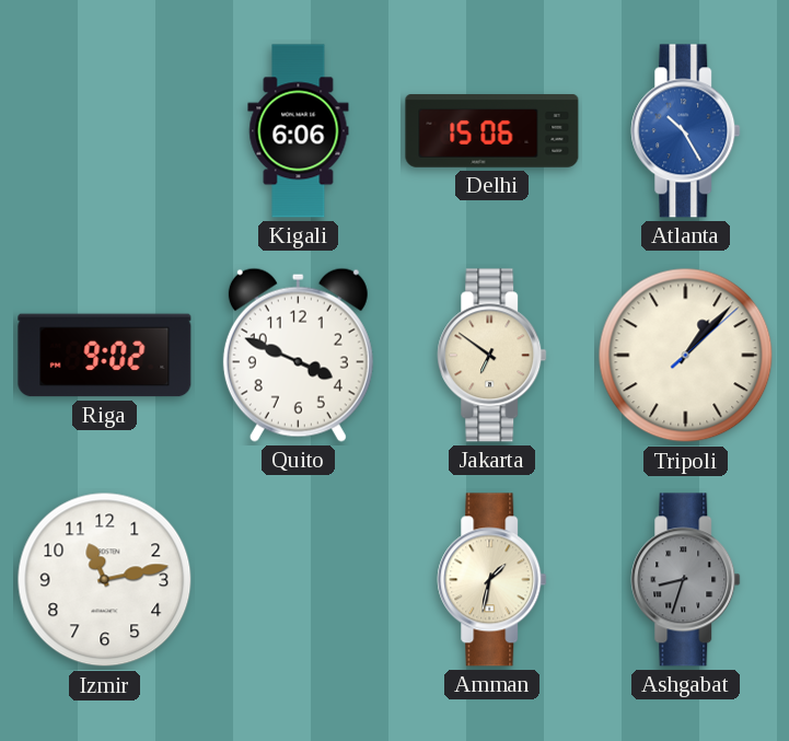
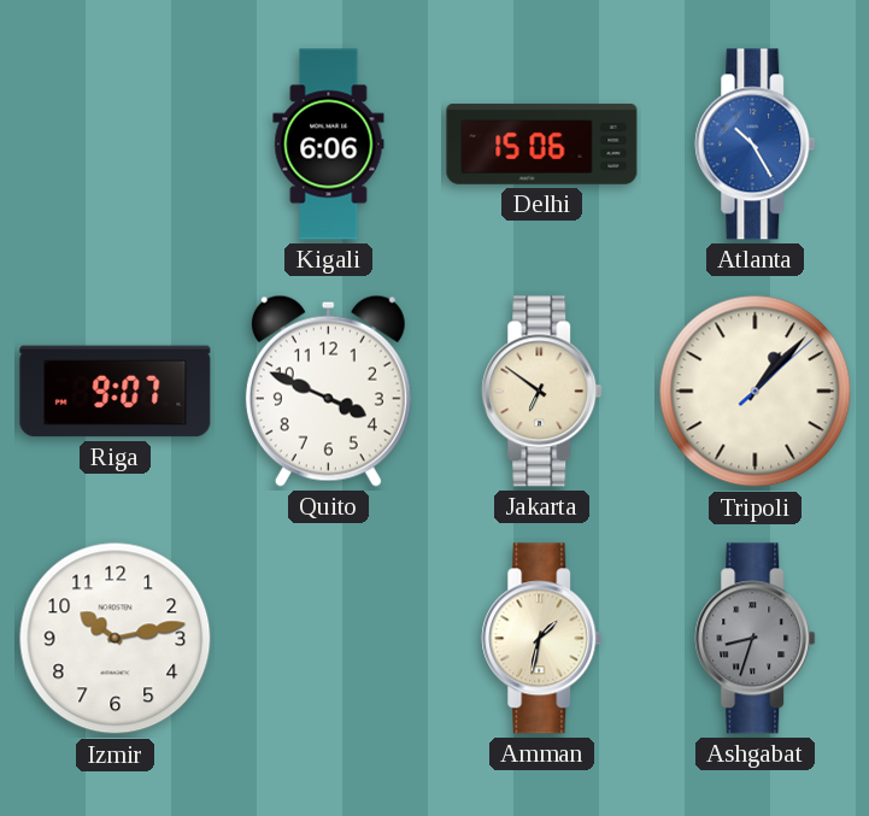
Riga: 9:02 -> 9:07 (116, 392)
Izmir: 11:13 -> 10:13 (116, 639)
